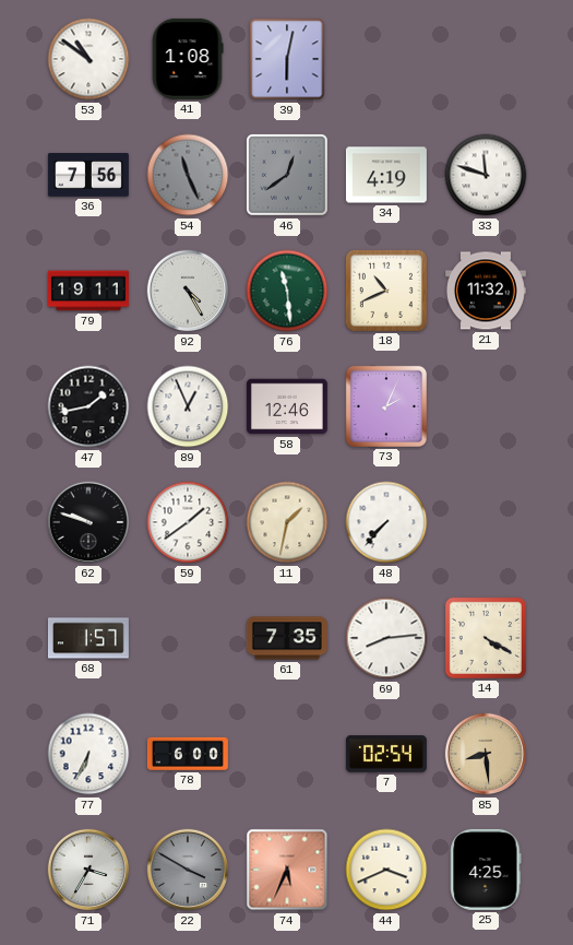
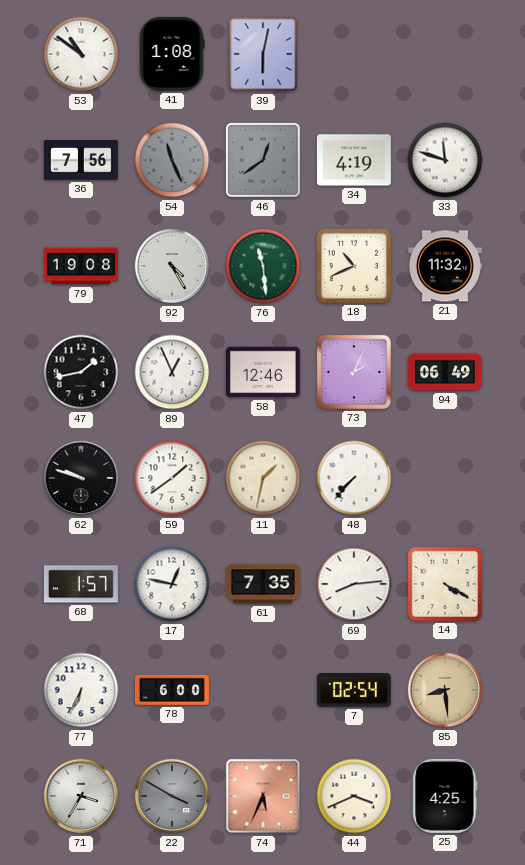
79: 19:11 -> 19:08 (81, 266)
94: none -> 06:49 (445, 372)
17: none -> 12:47 (172, 584)
